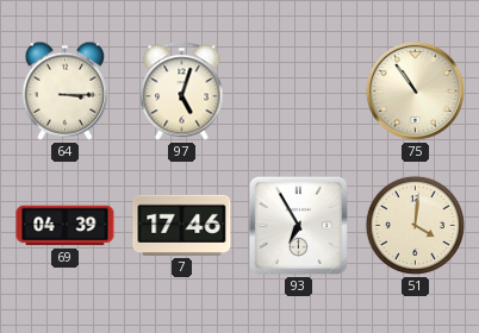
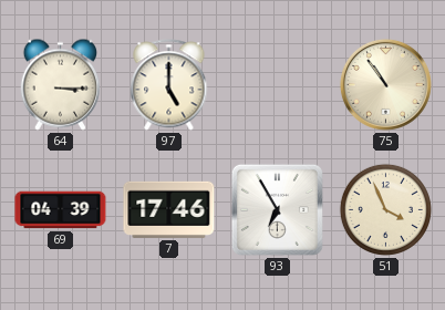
97: 5:03 -> 5:00 (169, 85)
51: 4:01 -> 3:56 (385, 209)
